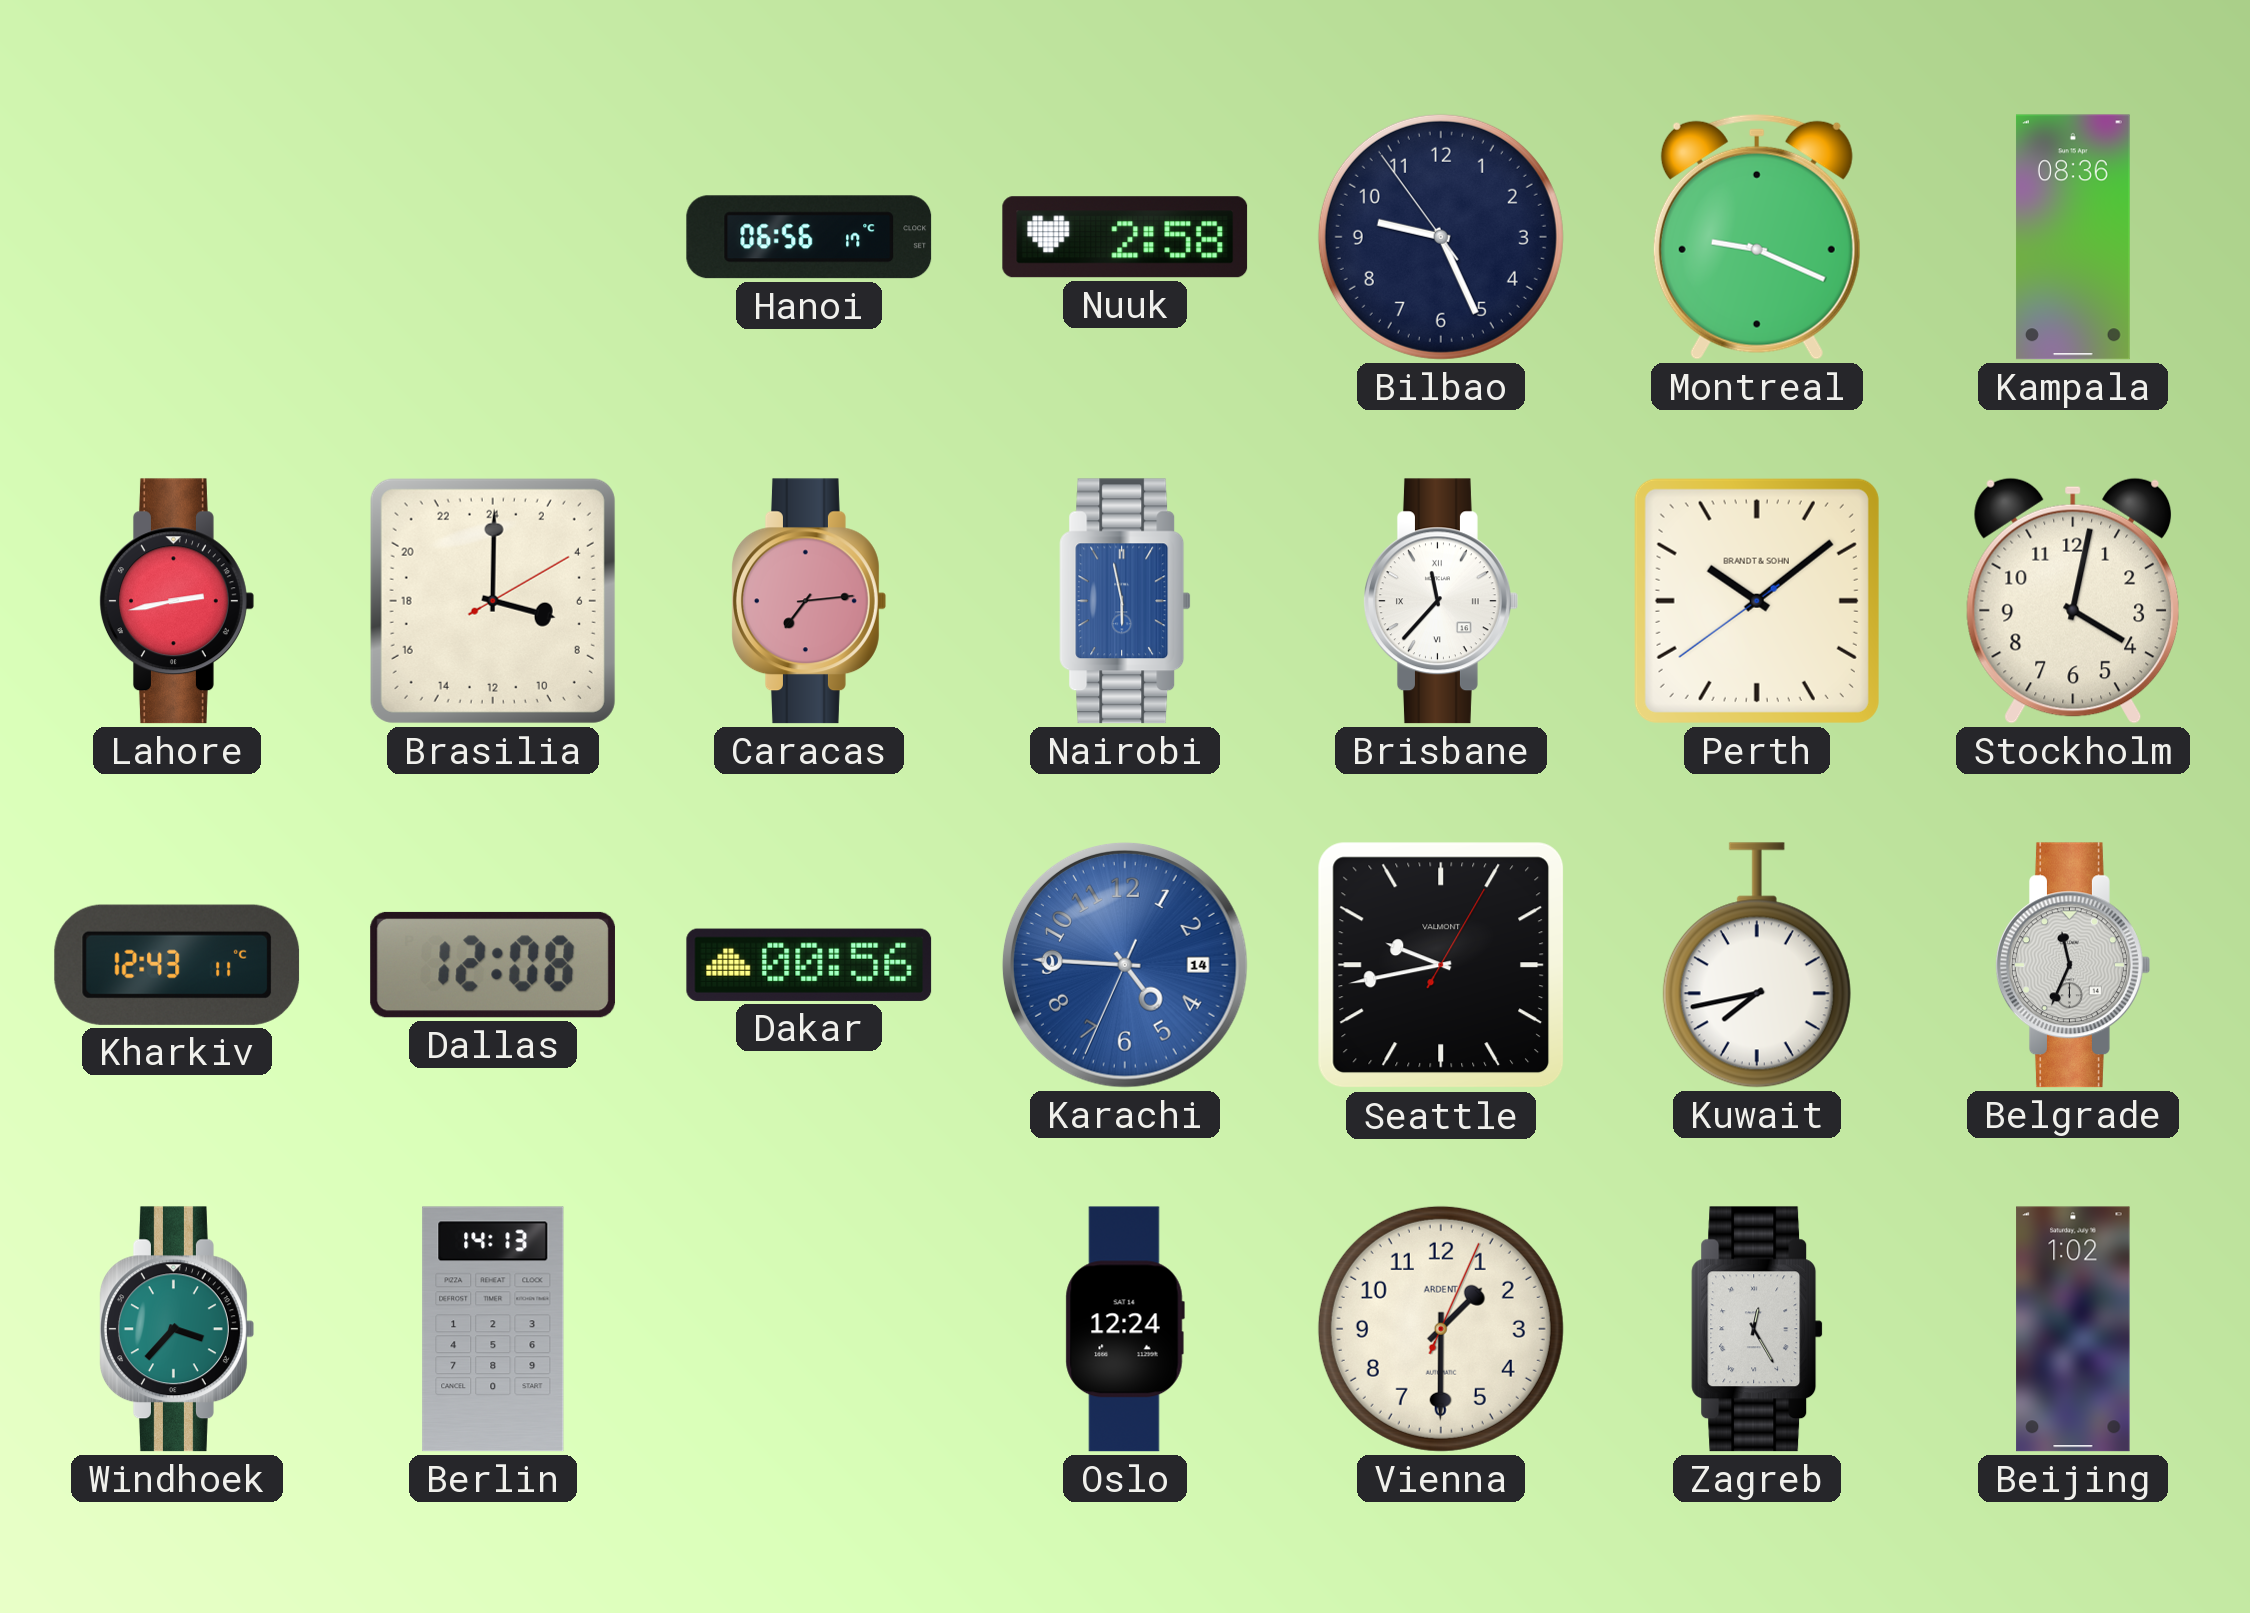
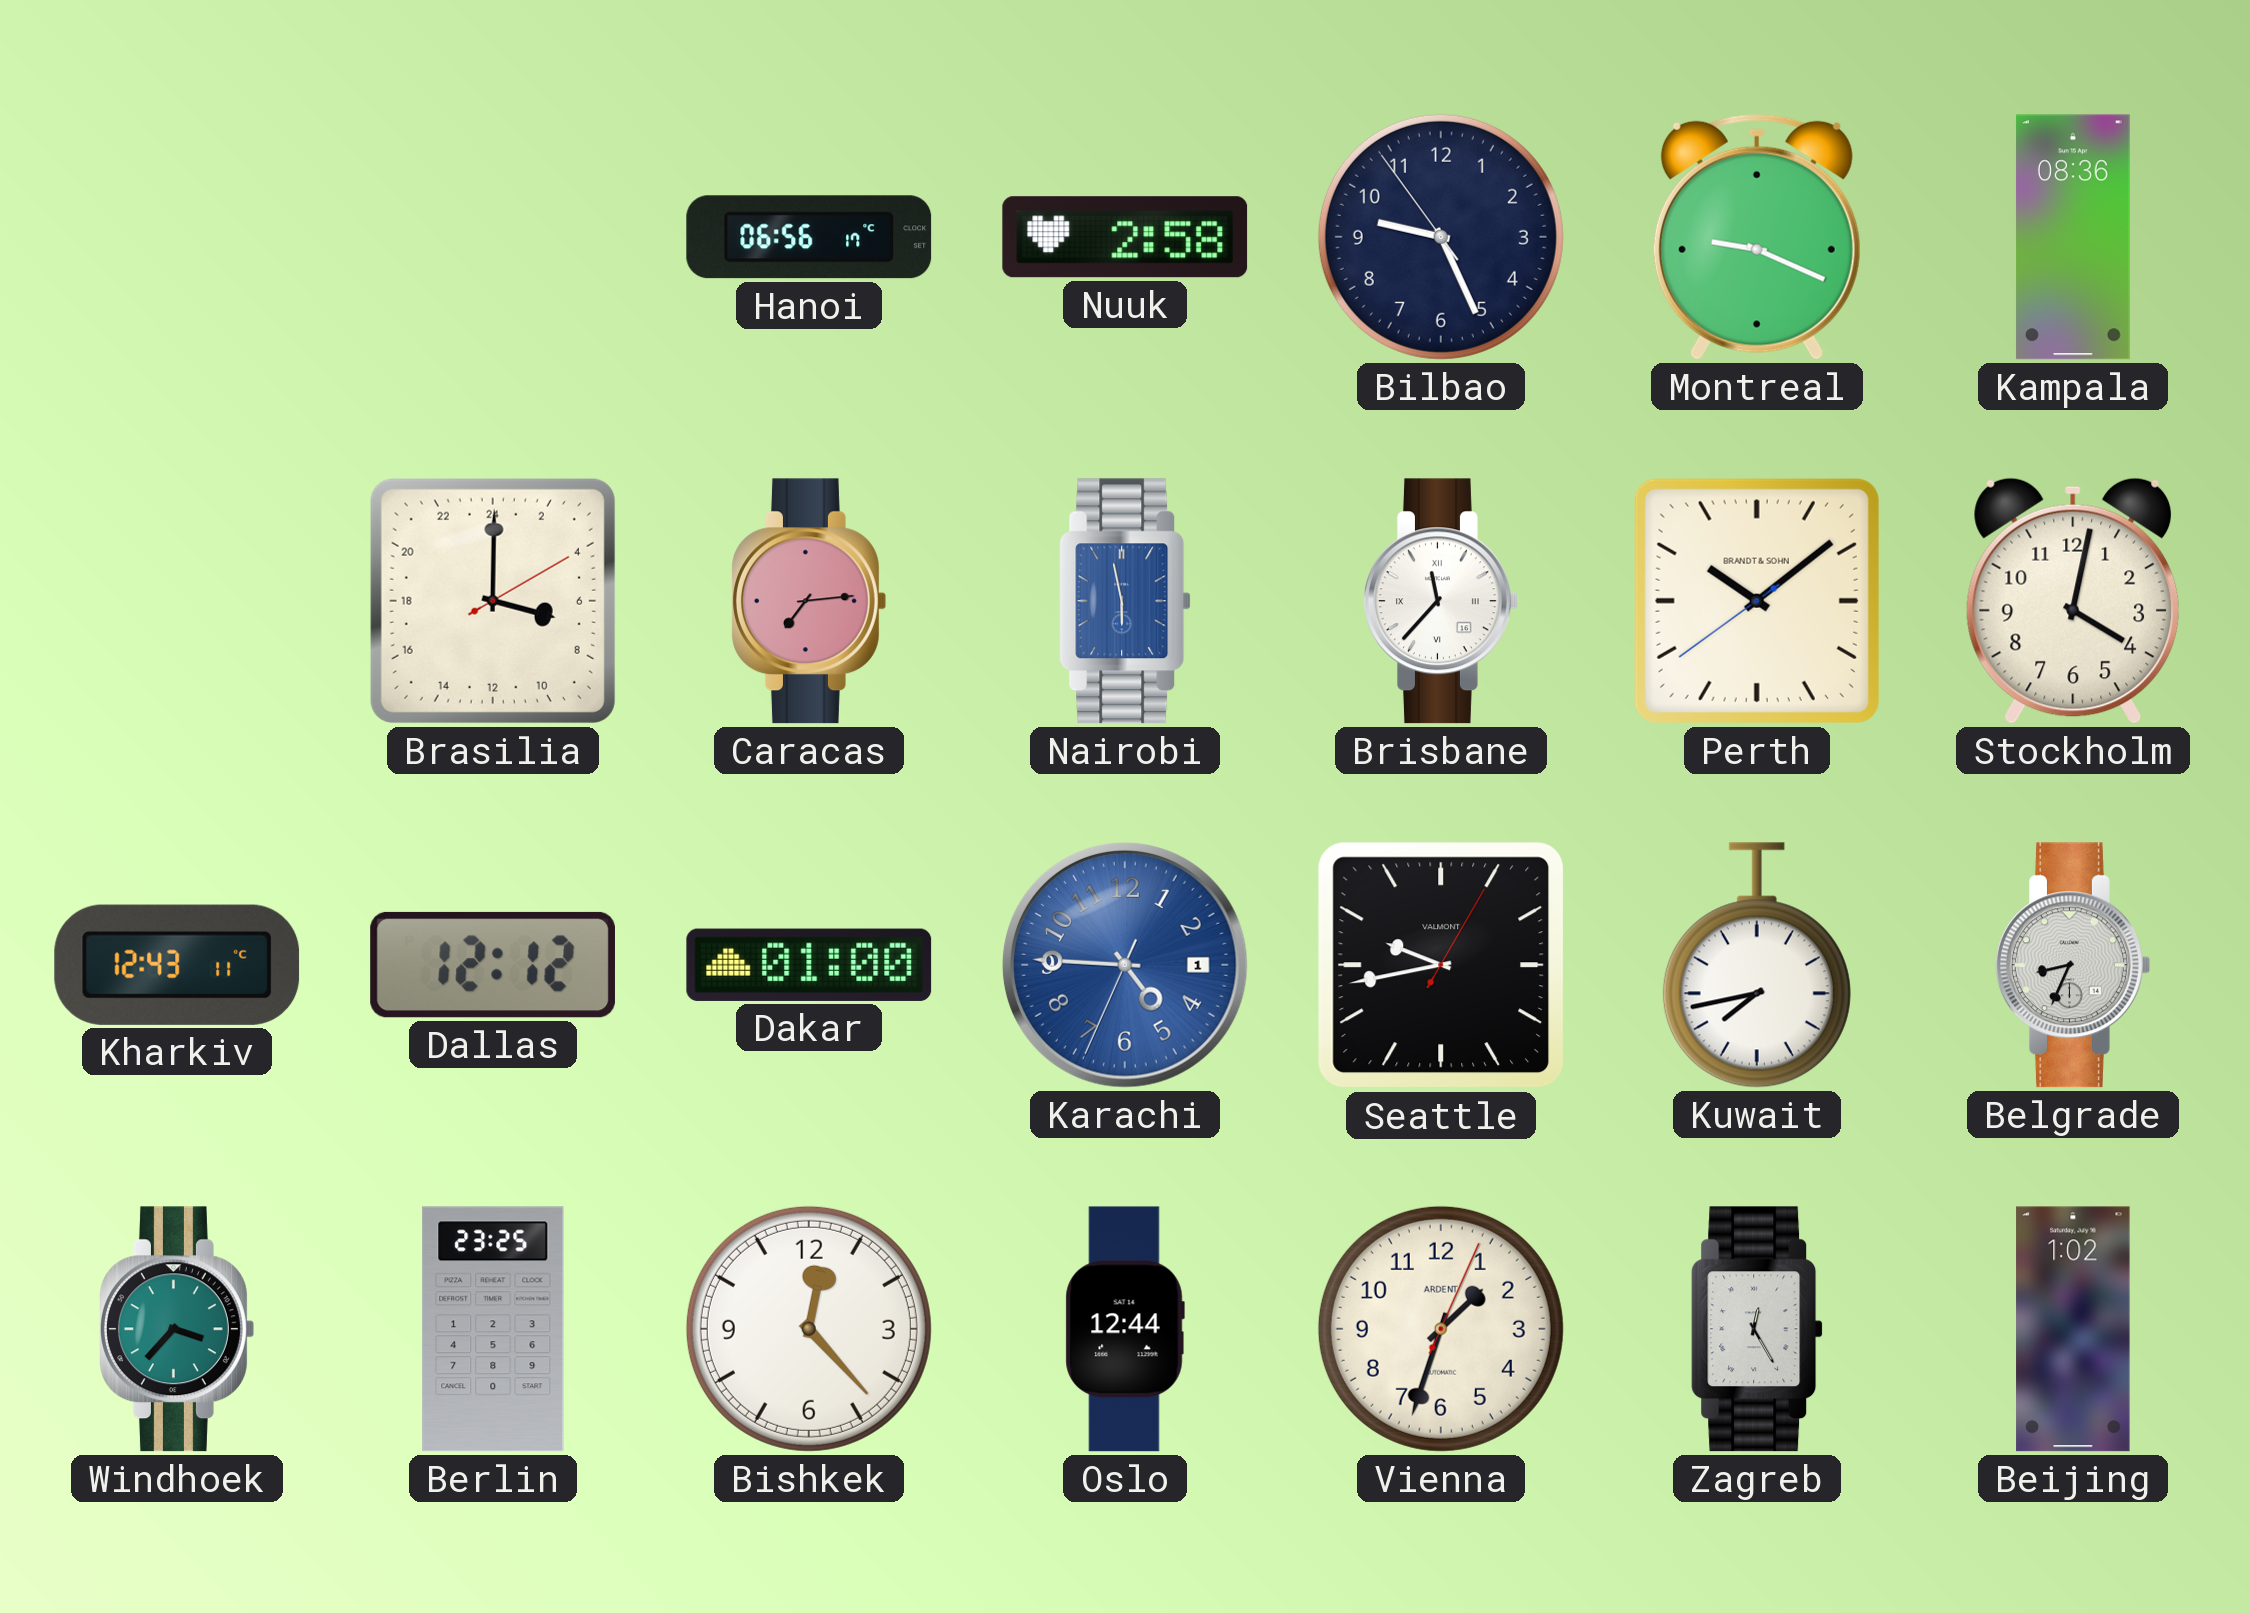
Lahore: 2:43 -> none (177, 601)
Dallas: 12:08 -> 12:12 (493, 965)
Dakar: 00:56 -> 01:00 (809, 965)
Karachi date: 14 -> 1 (1125, 965)
Belgrade: 11:34 -> 8:34 (2073, 965)
Berlin: 14:13 -> 23:25 (493, 1329)
Bishkek: none -> 12:23 (809, 1329)
Oslo: 12:24 -> 12:44 (1125, 1329)
Vienna: 1:30 -> 1:33 (1441, 1329)
